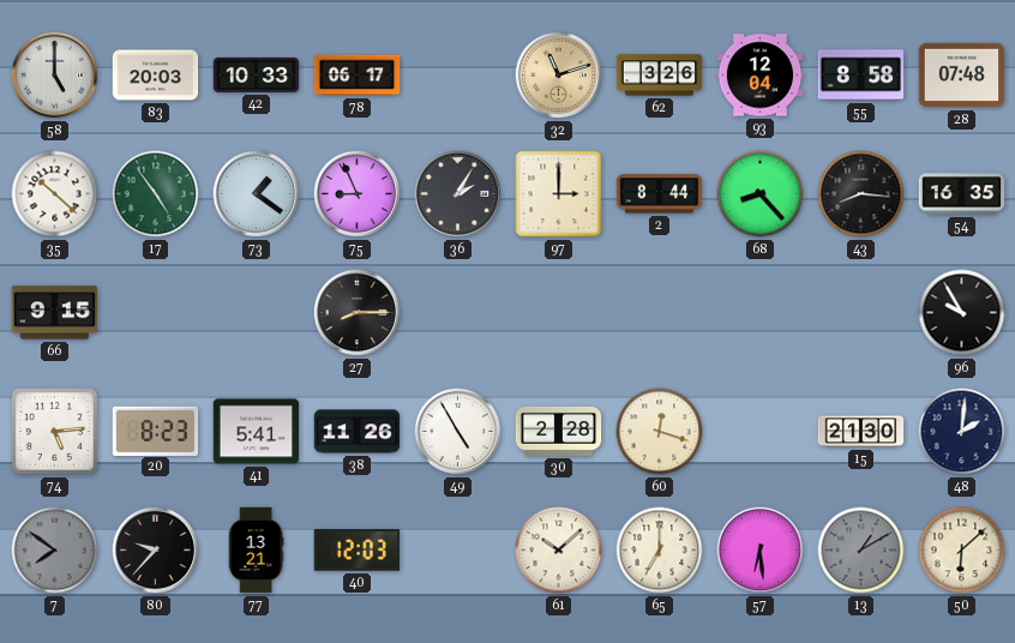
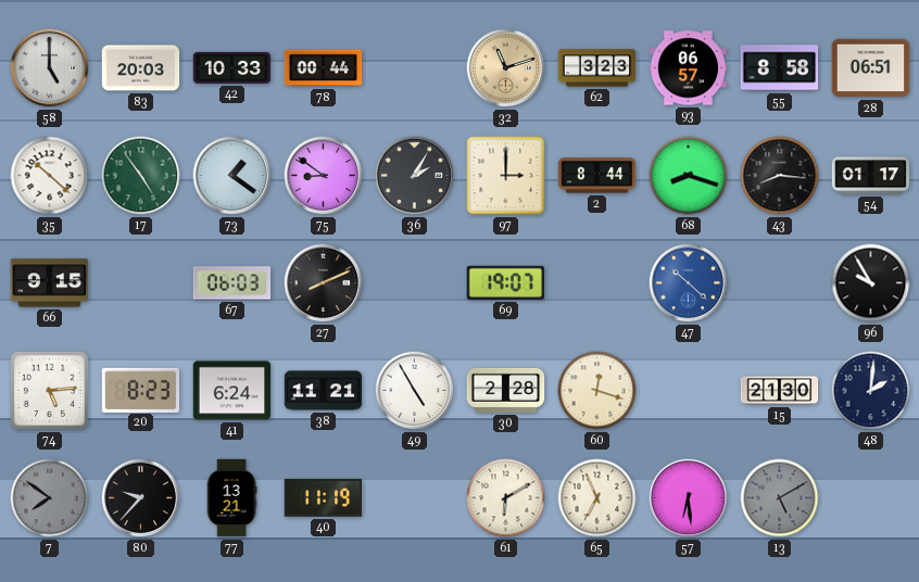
78: 06:17 -> 00:44 (324, 68)
62: 3:26 -> 3:23 (597, 68)
93: 12:04 -> 06:57 (689, 68)
28: 07:48 -> 06:51 (871, 68)
75: 8:56 -> 8:51 (324, 176)
68: 8:23 -> 8:18 (689, 176)
54: 16:35 -> 01:17 (871, 176)
67: none -> 06:03 (232, 283)
27: 8:15 -> 8:11 (324, 283)
69: none -> 19:07 (505, 282)
47: none -> 10:22 (689, 283)
41: 5:41 -> 6:24 (232, 391)
38: 11:26 -> 11:21 (324, 391)
40: 12:03 -> 11:19 (324, 498)
61: 10:08 -> 6:10 (506, 498)
65: 7:00 -> 6:56 (597, 498)
13: 1:10 -> 5:10 (780, 498)
50: 6:08 -> none (962, 551)
